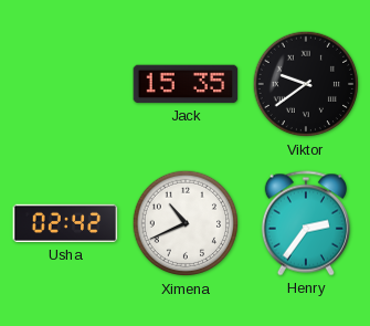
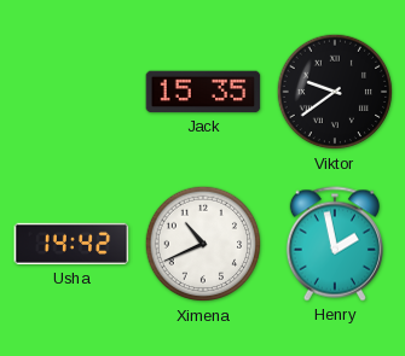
Usha: 02:42 -> 14:42 (71, 244)
Henry: 2:36 -> 1:58 (335, 244)
